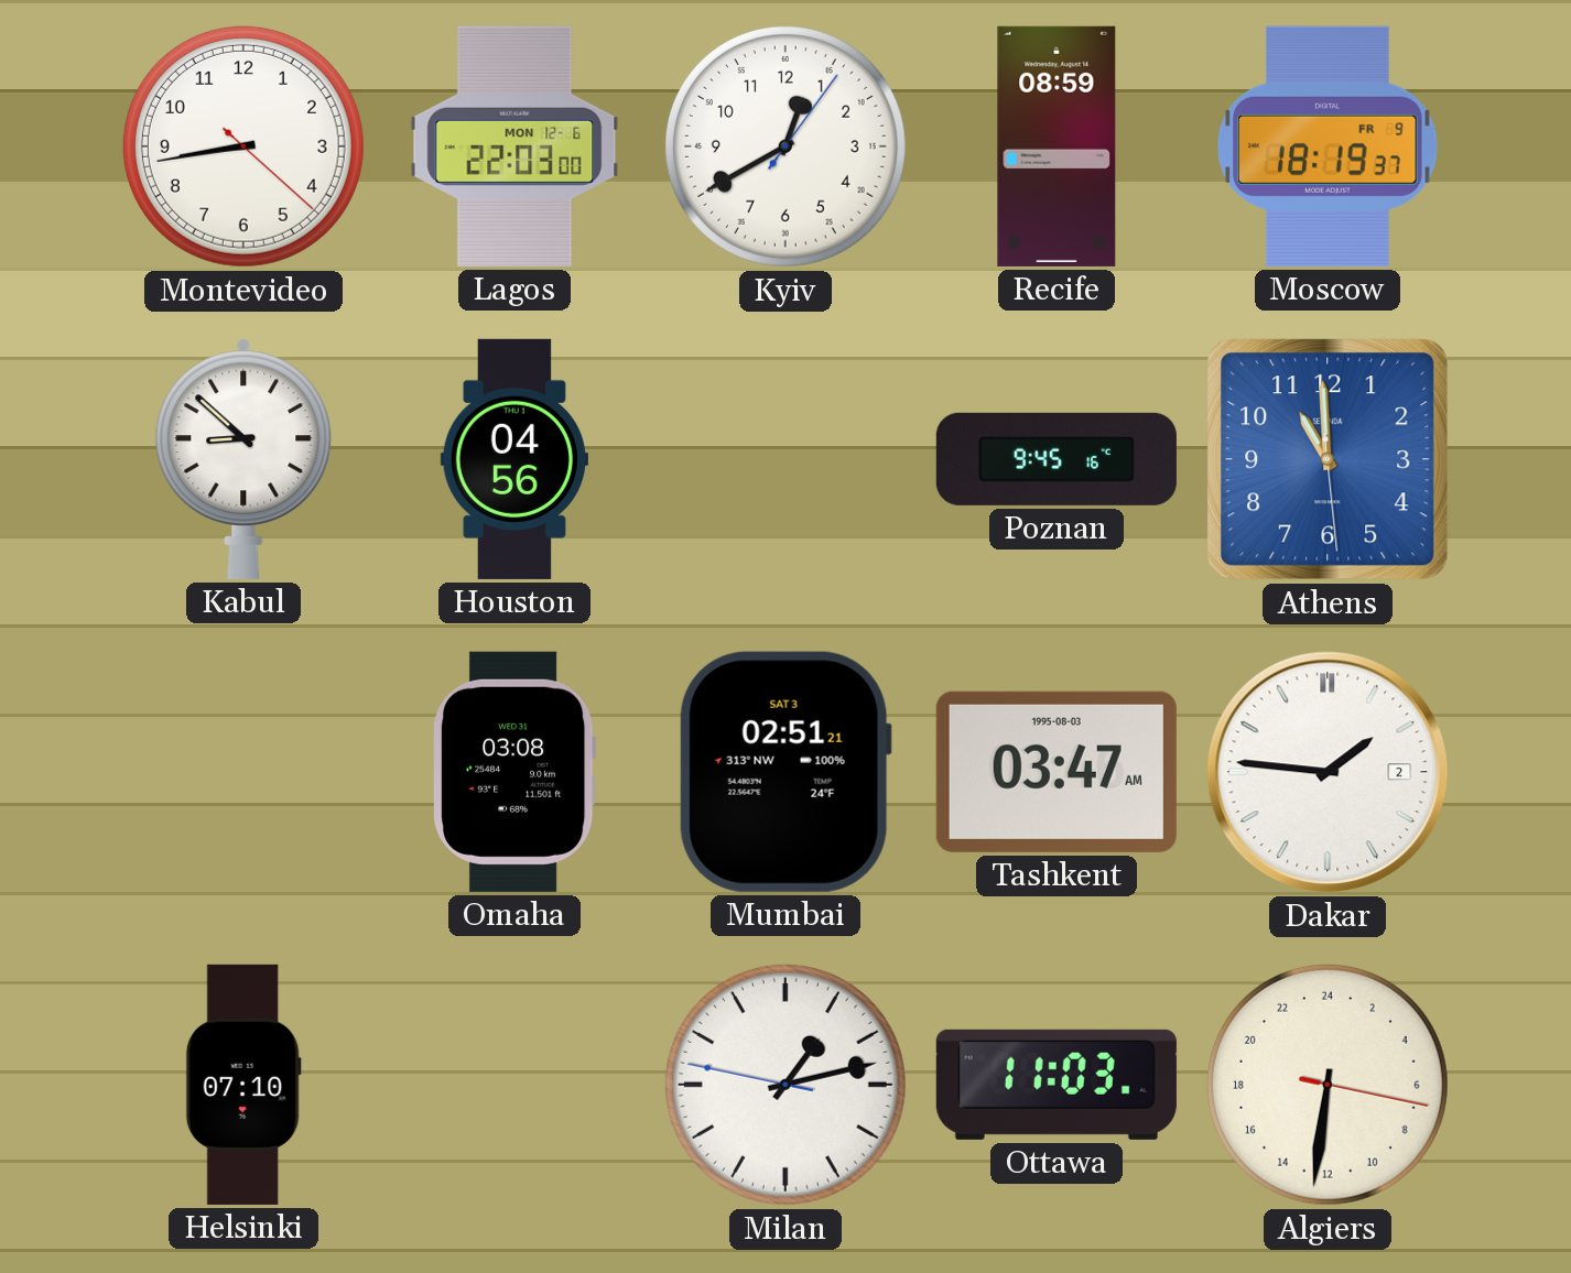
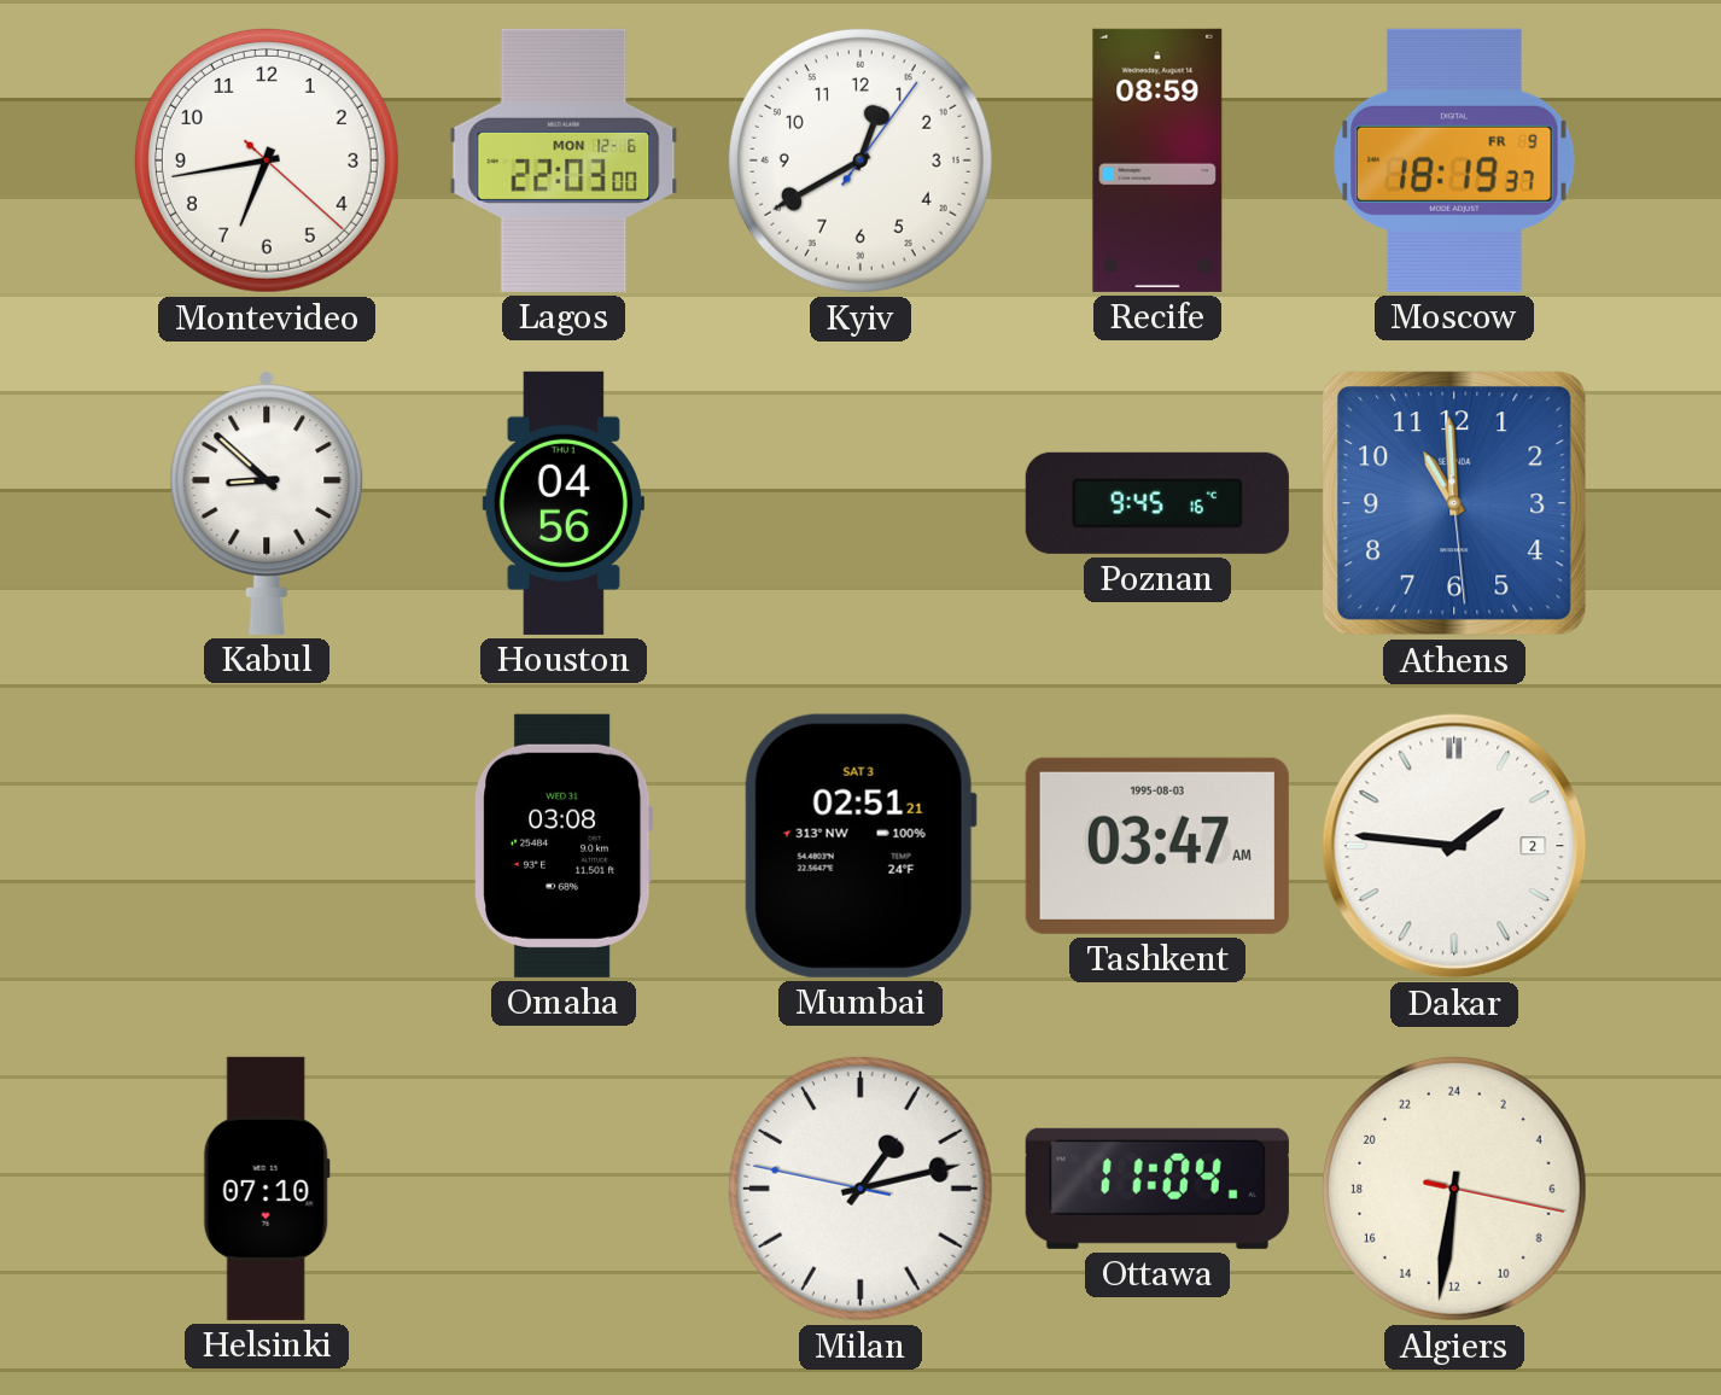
Montevideo: 8:43 -> 6:43 (267, 160)
Ottawa: 11:03 -> 11:04 (1157, 1189)
